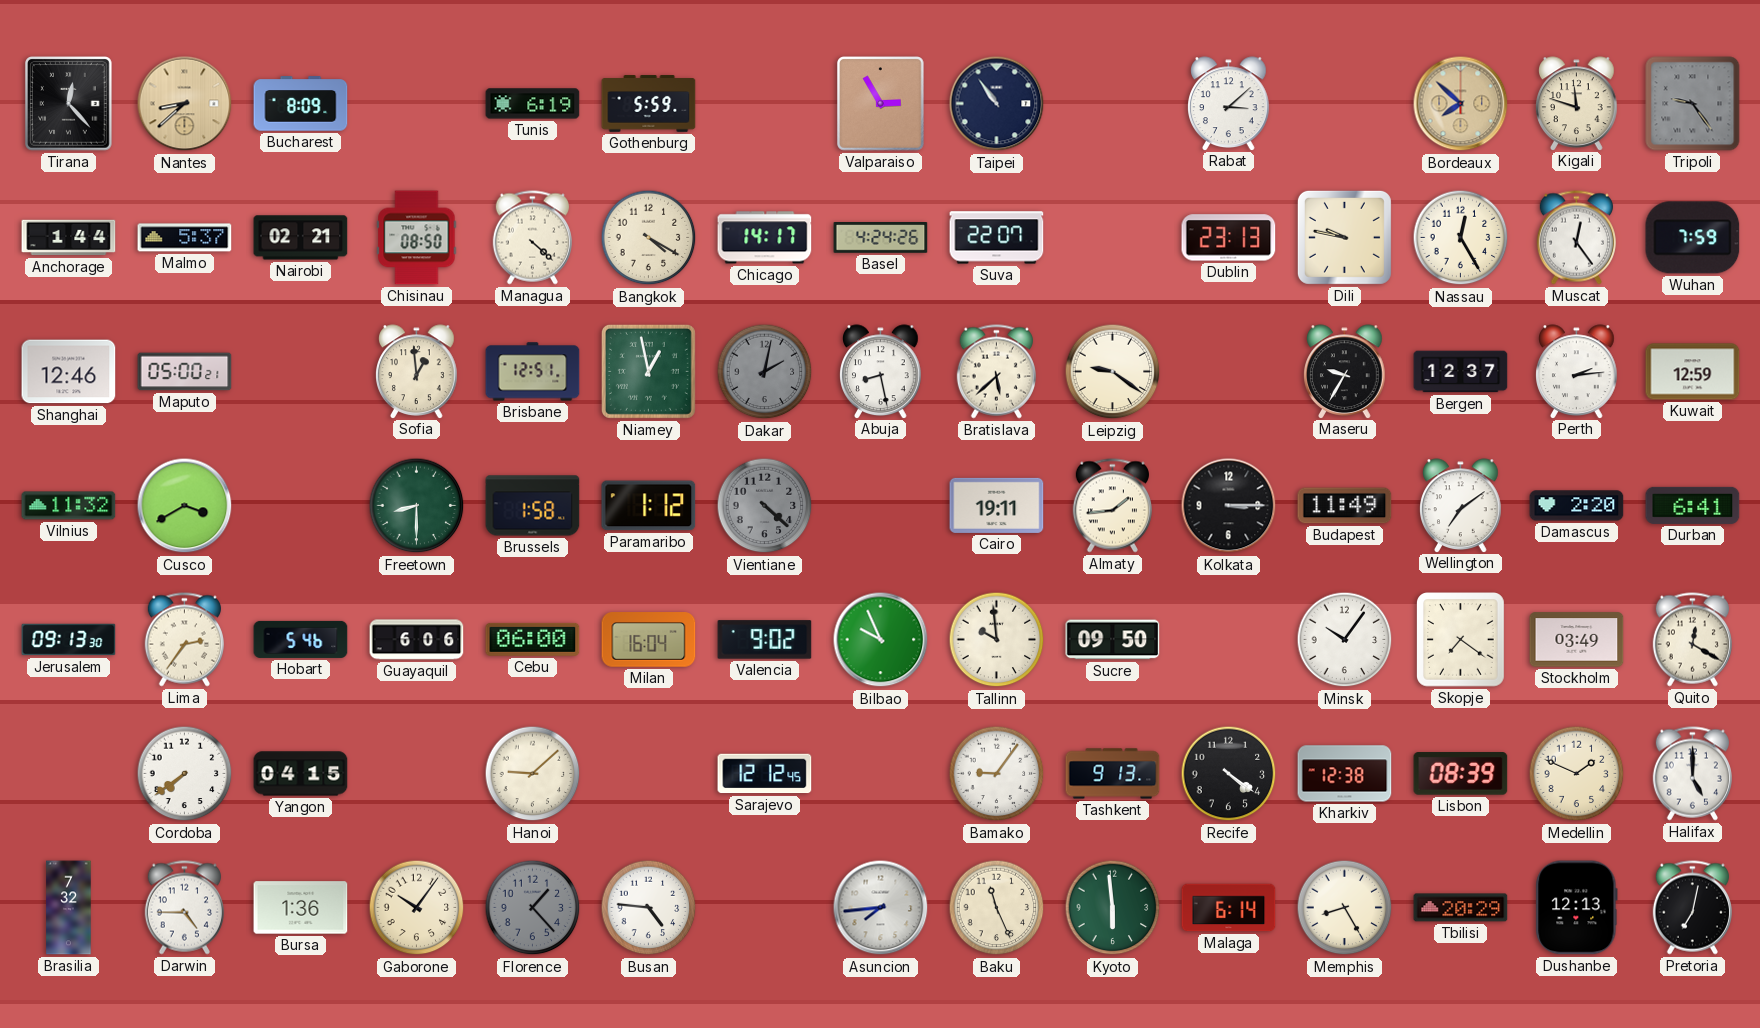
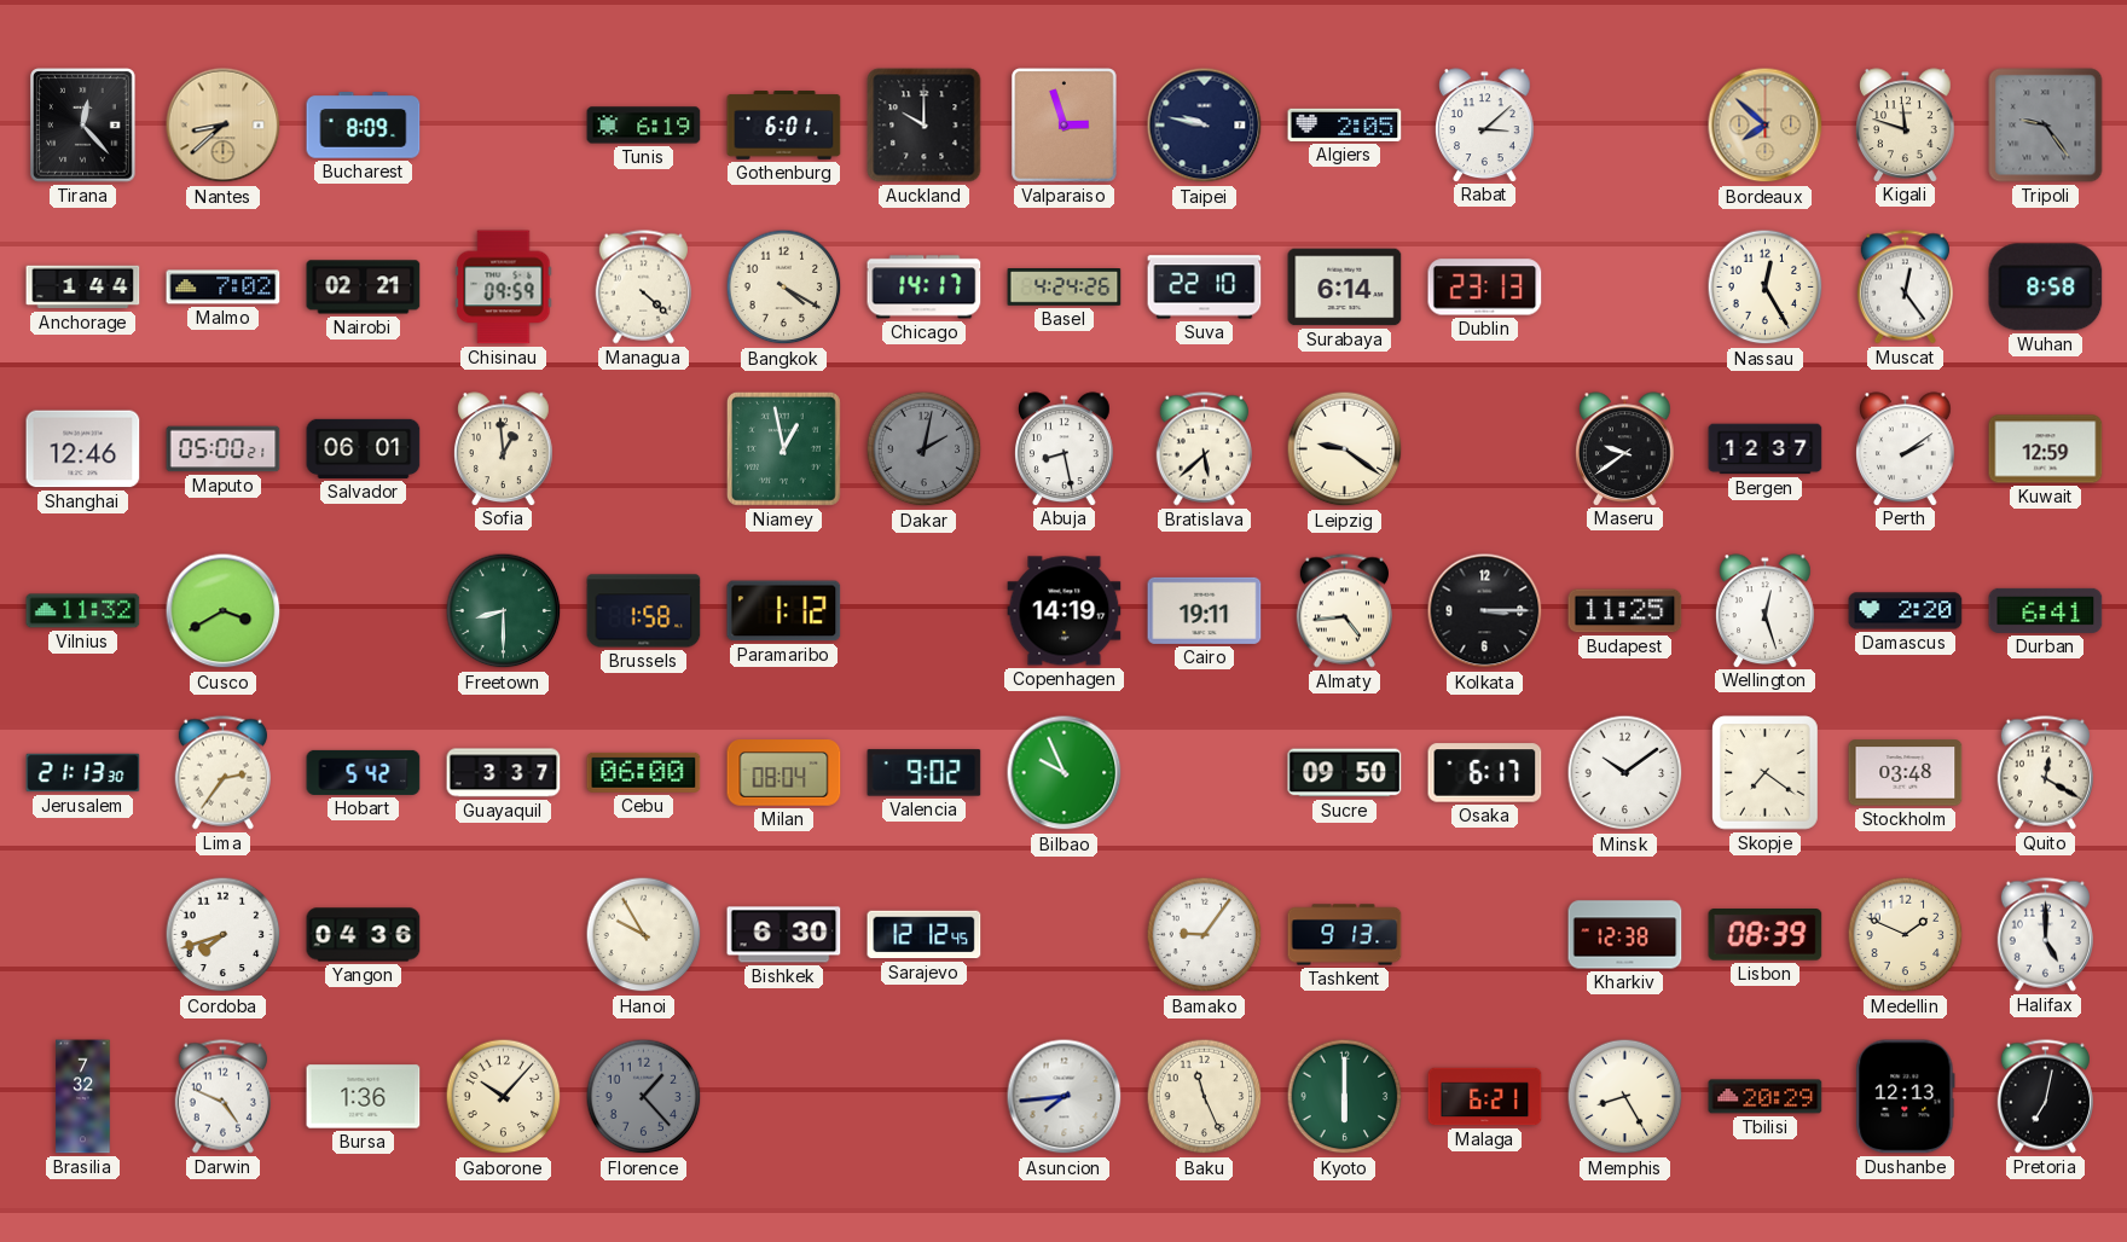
Gothenburg: 5:59 -> 6:01 (784, 126)
Auckland: none -> 10:00 (925, 126)
Valparaiso: 2:55 -> 2:57 (1065, 126)
Taipei: 10:54 -> 9:47 (1205, 126)
Algiers: none -> 2:05 (1345, 124)
Malmo: 5:37 -> 7:02 (224, 288)
Chisinau: 08:50 -> 09:59 (504, 288)
Suva: 22:07 -> 22:10 (1205, 288)
Surabaya: none -> 6:14 (1345, 288)
Dili: 9:47 -> none (1344, 237)
Wuhan: 7:59 -> 8:58 (2046, 288)
Salvador: none -> 06:01 (364, 448)
Brisbane: 12:51 -> none (533, 372)
Maseru: 9:35 -> 9:39 (1625, 448)
Perth: 2:14 -> 2:09 (1906, 448)
Vientiane: 4:22 -> none (765, 506)
Copenhagen: none -> 14:19 (1065, 611)
Almaty: 1:44 -> 4:44 (1344, 611)
Budapest: 11:49 -> 11:25 (1625, 611)
Wellington: 7:09 -> 12:27 (1766, 610)
Jerusalem: 09:13 -> 21:13 (83, 773)
Hobart: 5:46 -> 5:42 (364, 772)
Guayaquil: 6:06 -> 3:37 (504, 773)
Milan: 16:04 -> 08:04 (784, 773)
Tallinn: 9:59 -> none (997, 640)
Osaka: none -> 6:17 (1485, 773)
Minsk: 10:06 -> 10:09 (1625, 773)
Stockholm: 03:49 -> 03:48 (1906, 773)
Cordoba: 7:39 -> 7:42 (224, 935)
Yangon: 04:15 -> 04:36 (364, 935)
Hanoi: 9:08 -> 9:55 (644, 935)
Bishkek: none -> 6:30 (784, 935)
Recife: 4:21 -> none (1229, 774)
Darwin: 4:45 -> 4:49 (222, 1097)
Gaborone: 10:06 -> 10:07 (504, 1097)
Busan: 4:46 -> none (649, 908)
Kyoto: 5:59 -> 6:00 (1345, 1097)
Malaga: 6:14 -> 6:21 (1485, 1097)
